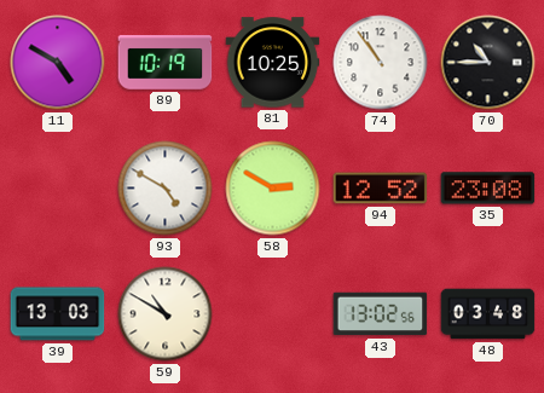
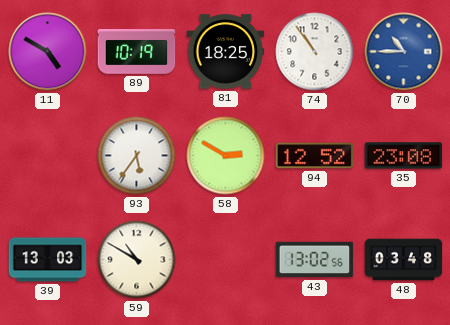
81: 10:25 -> 18:25 (226, 52)
70 dial: black -> blue (404, 52)
93: 4:50 -> 5:36 (137, 156)
